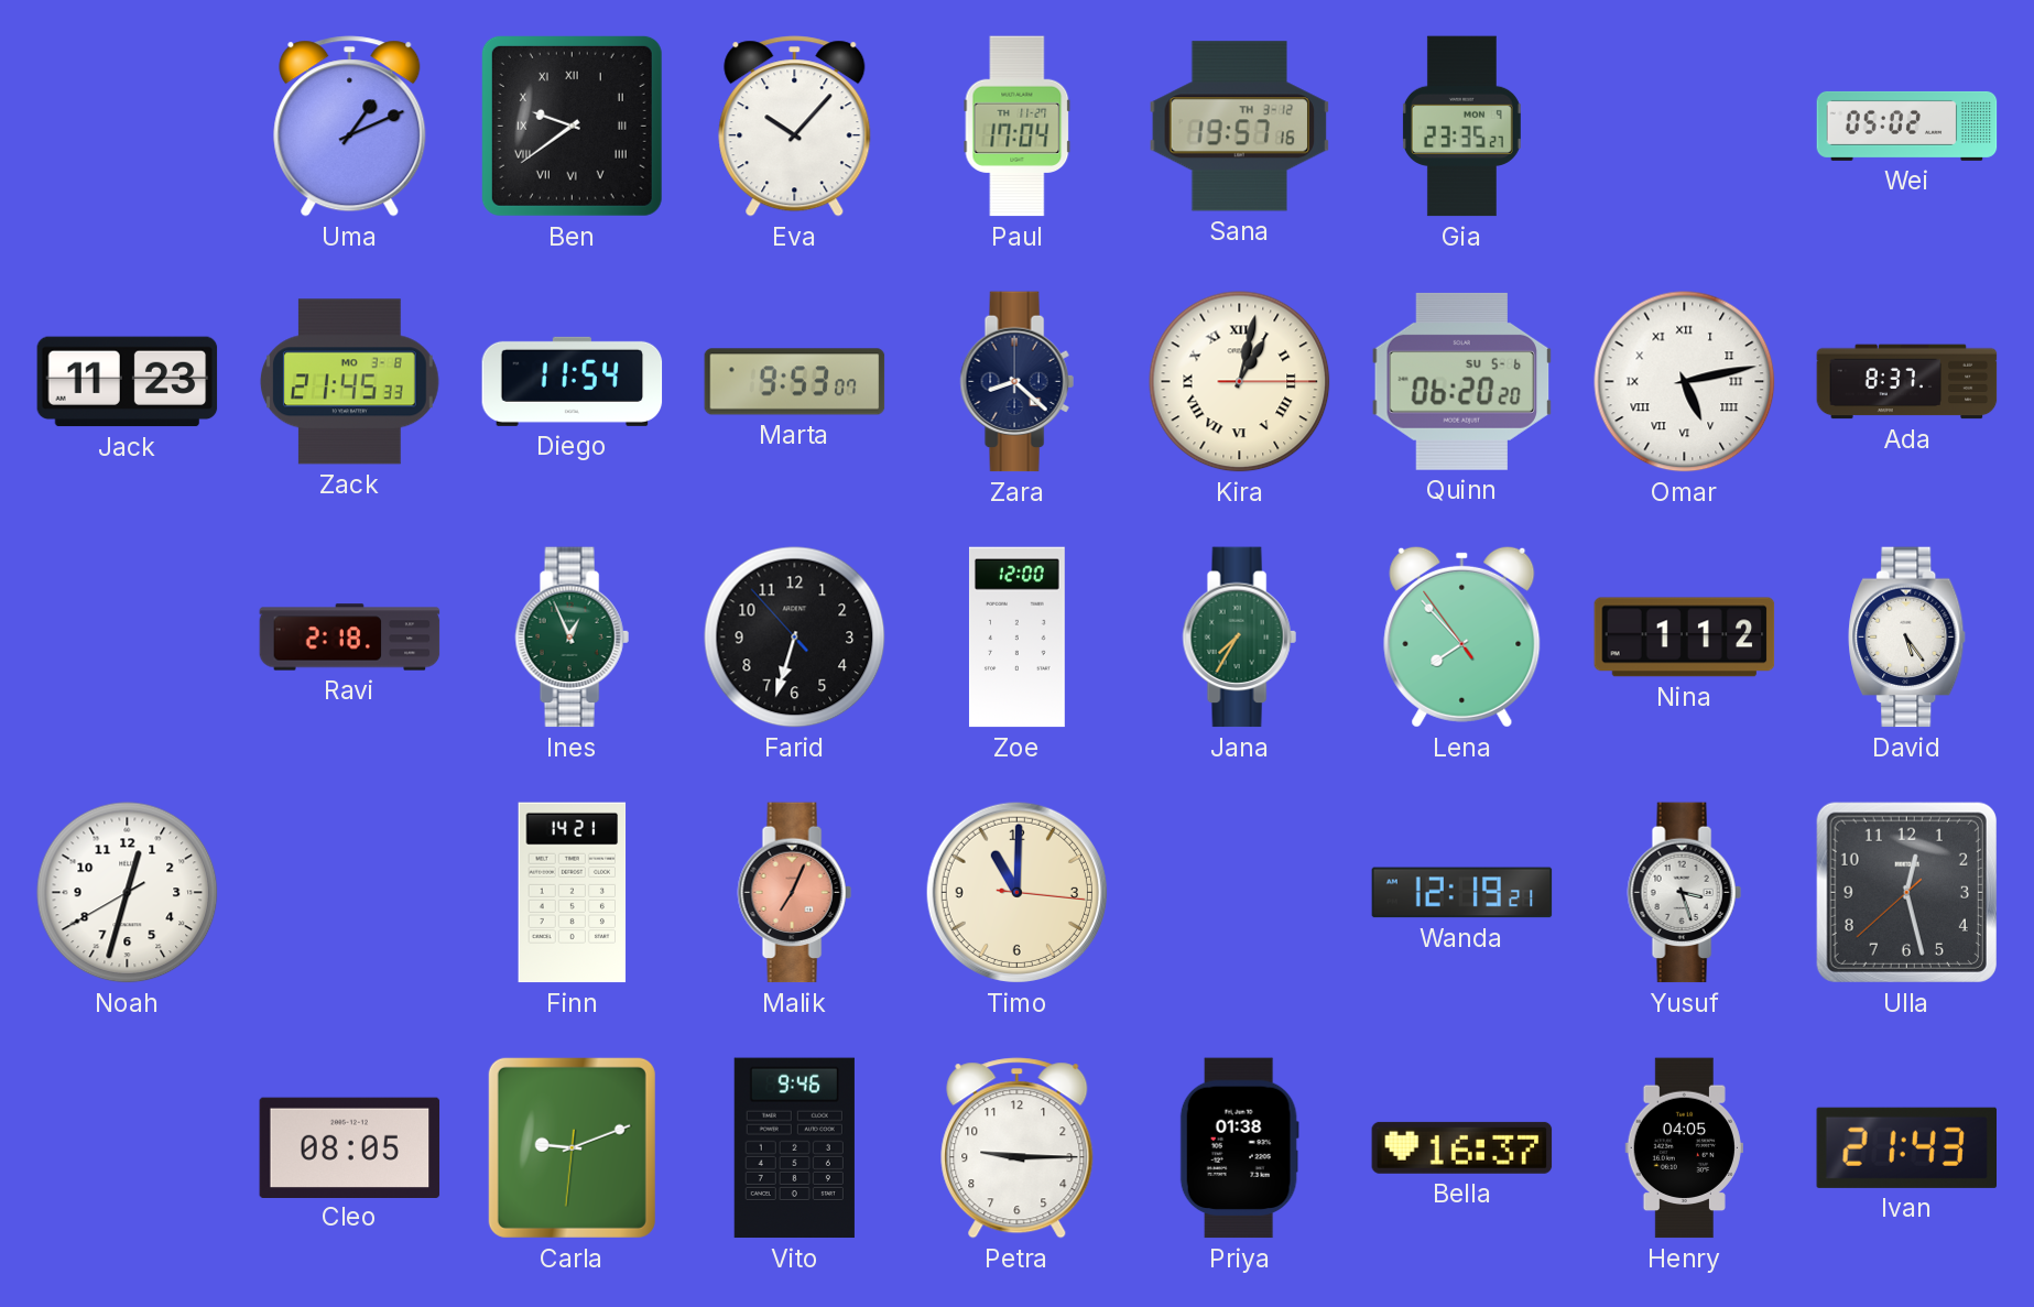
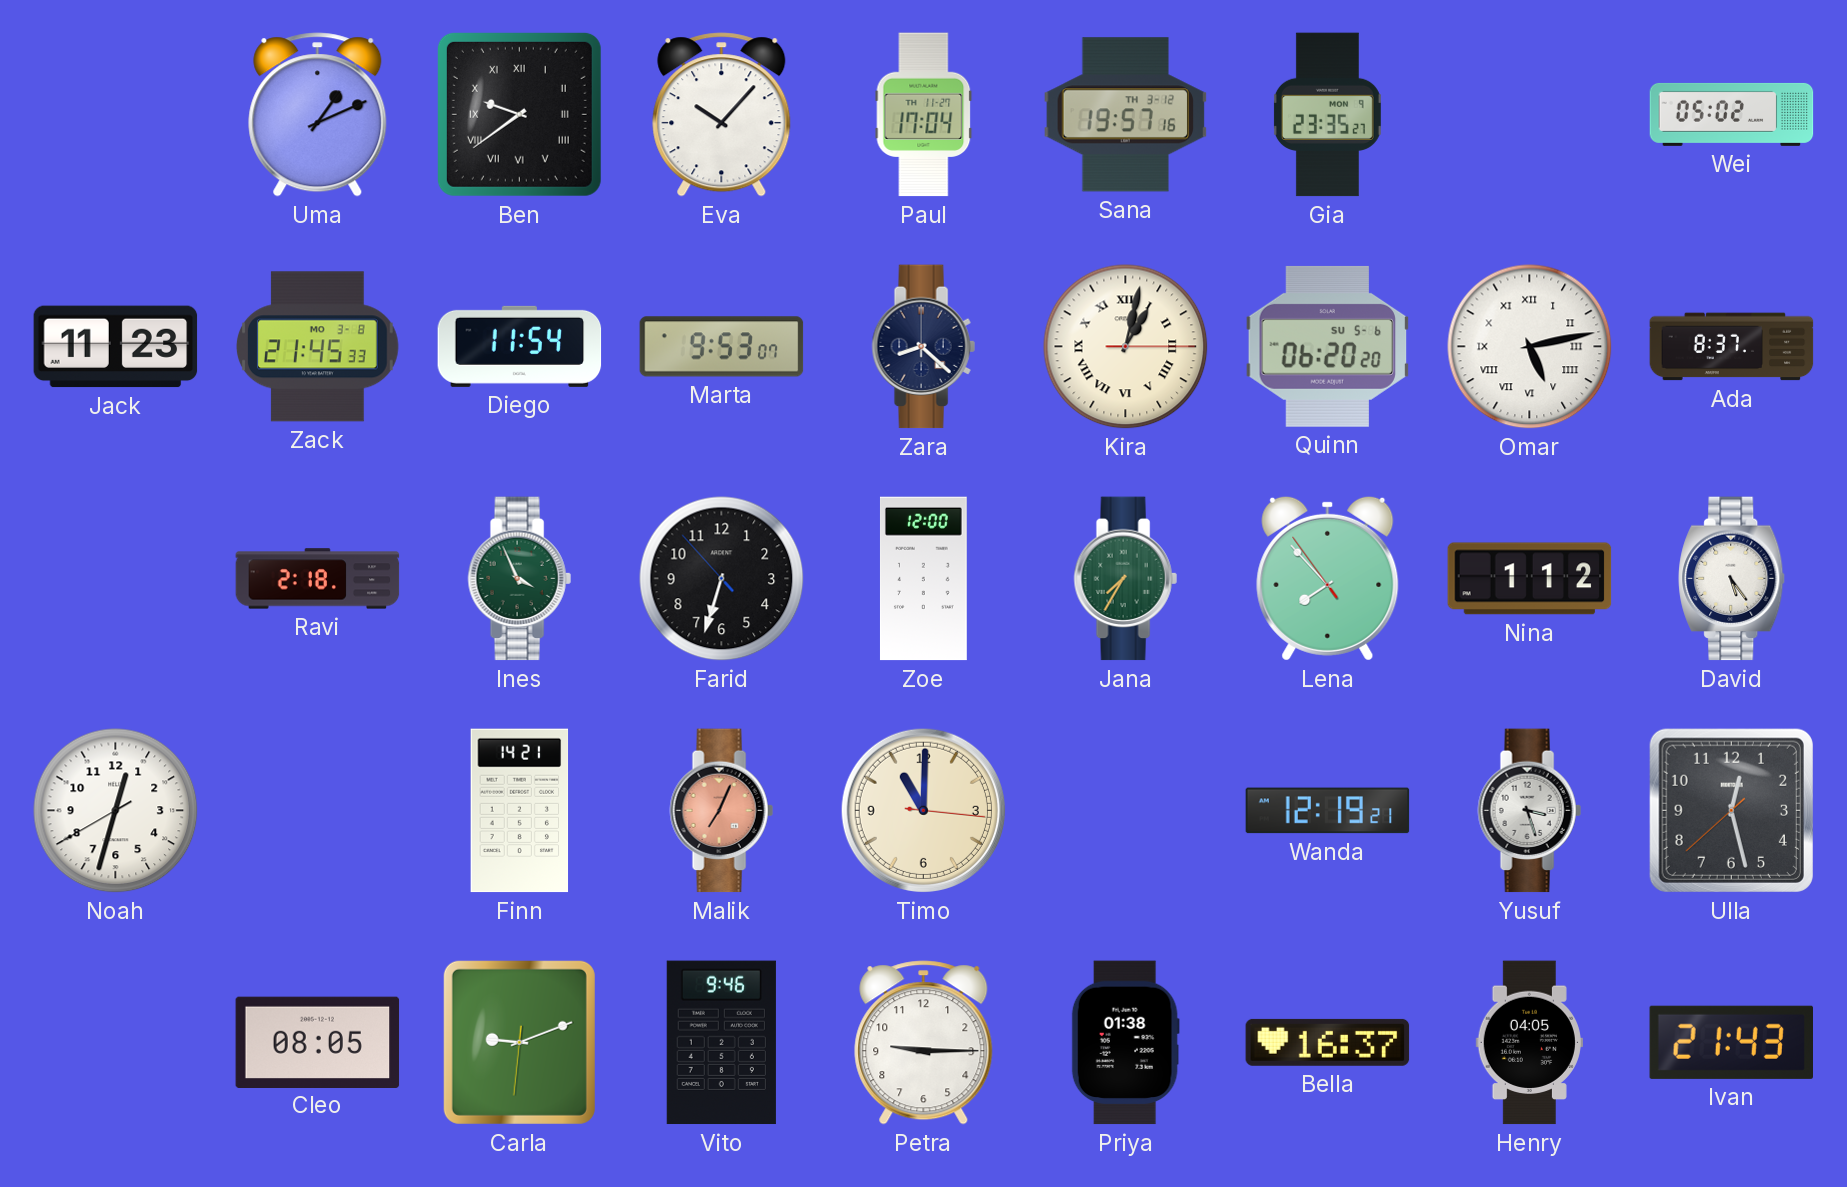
Ines: 12:56 -> 3:56 (519, 579)
